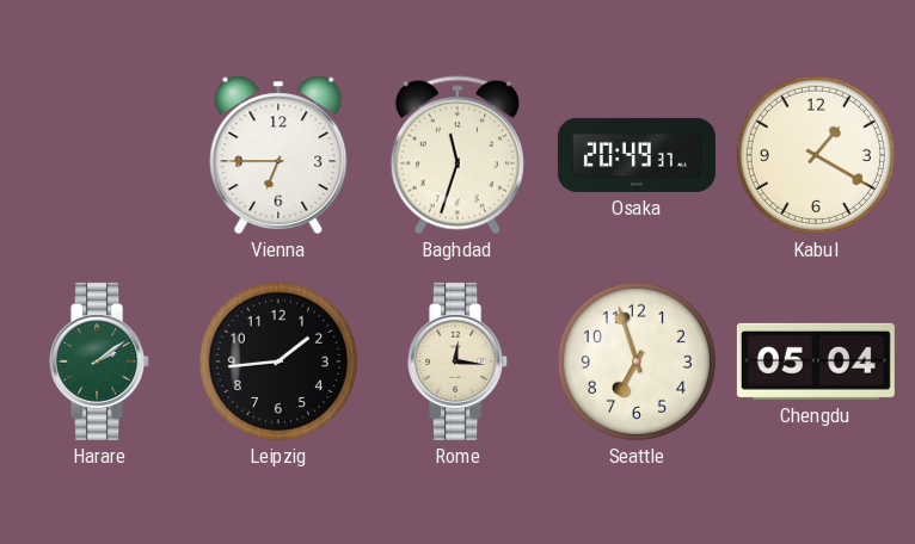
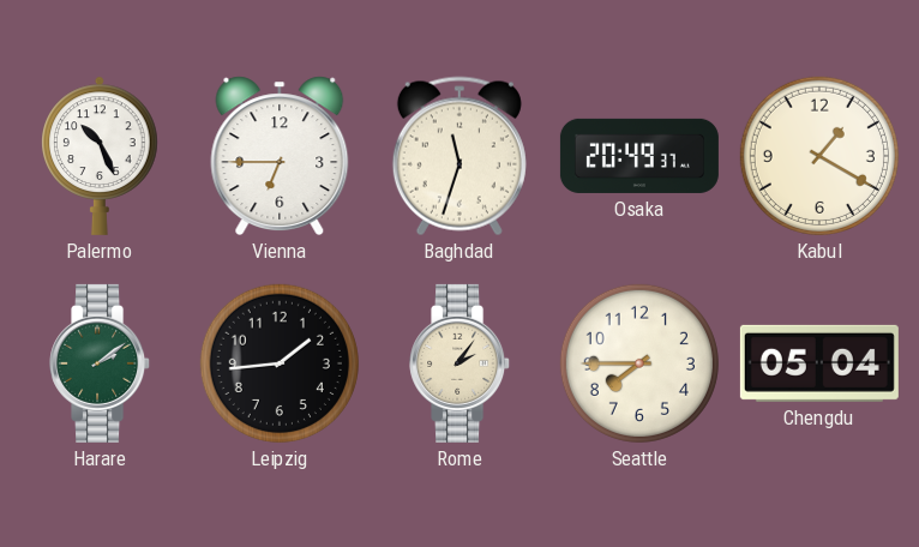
Palermo: none -> 10:26 (100, 156)
Rome: 12:16 -> 2:06 (461, 363)
Seattle: 6:57 -> 7:45 (639, 363)
